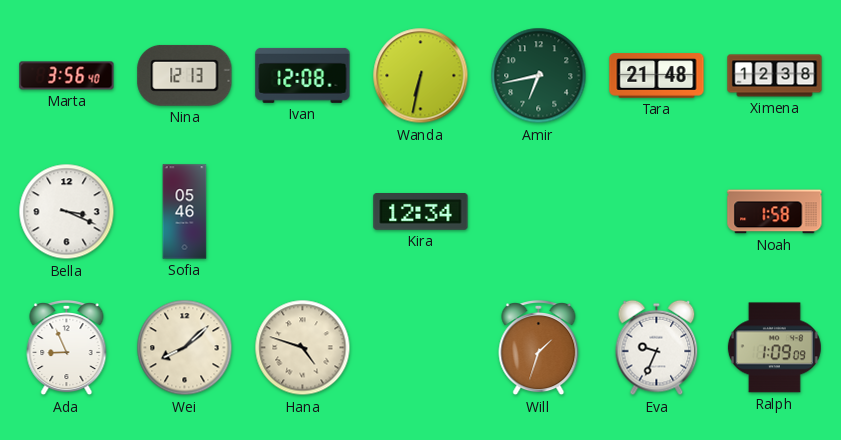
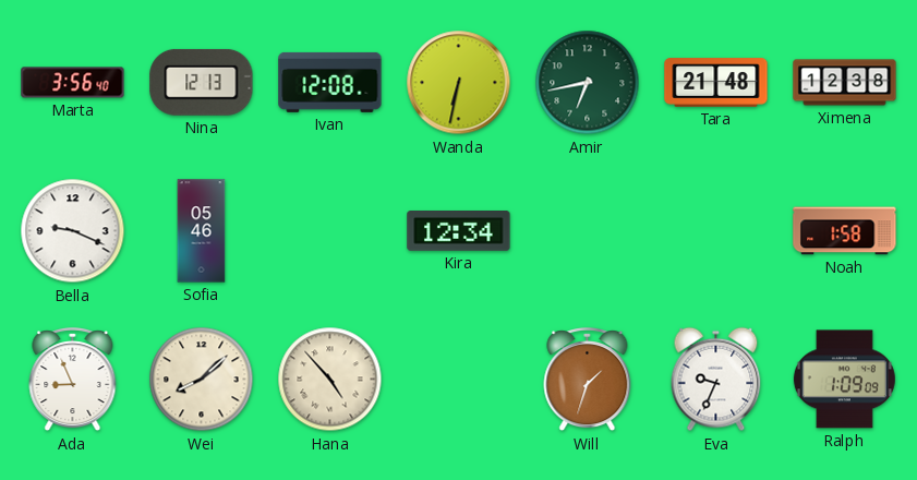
Bella: 3:19 -> 9:19 (73, 231)
Hana: 4:48 -> 4:53 (330, 380)
